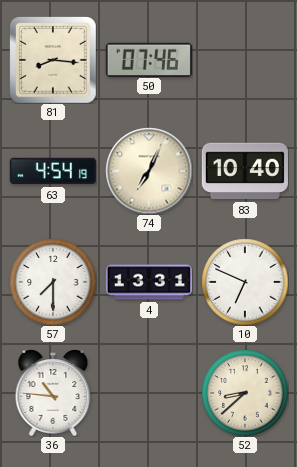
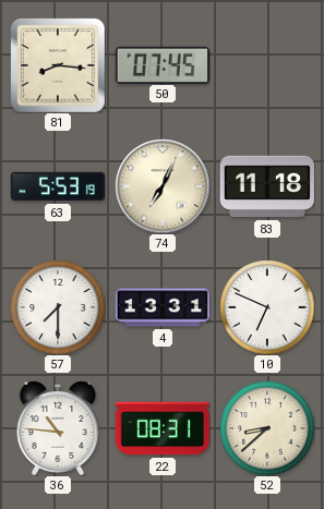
50: 07:46 -> 07:45 (163, 64)
63: 4:54 -> 5:53 (58, 186)
83: 10:40 -> 11:18 (267, 186)
22: none -> 08:31 (163, 428)
